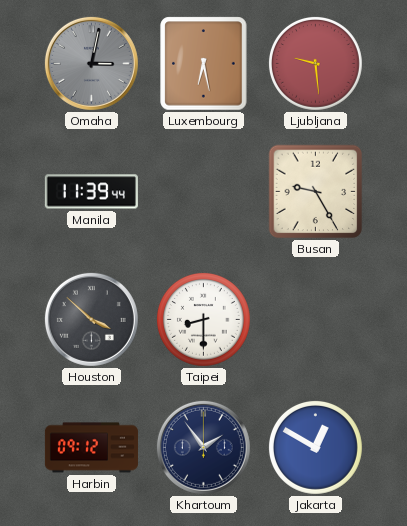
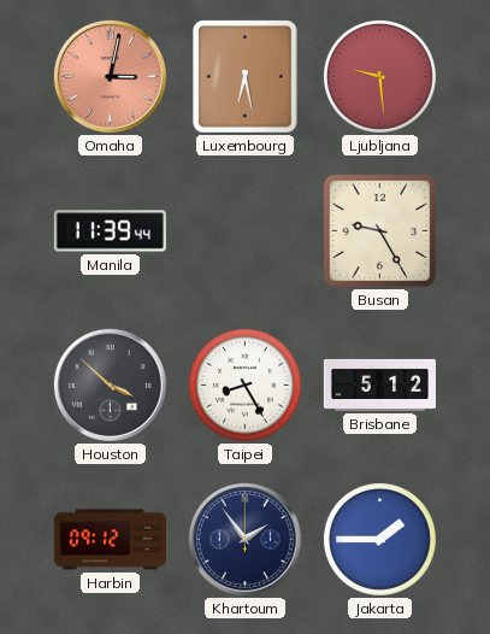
Omaha dial: grey -> salmon (110, 76)
Taipei: 8:30 -> 8:25 (244, 384)
Brisbane: none -> 5:12 (379, 384)
Jakarta: 12:50 -> 1:45 (379, 539)
